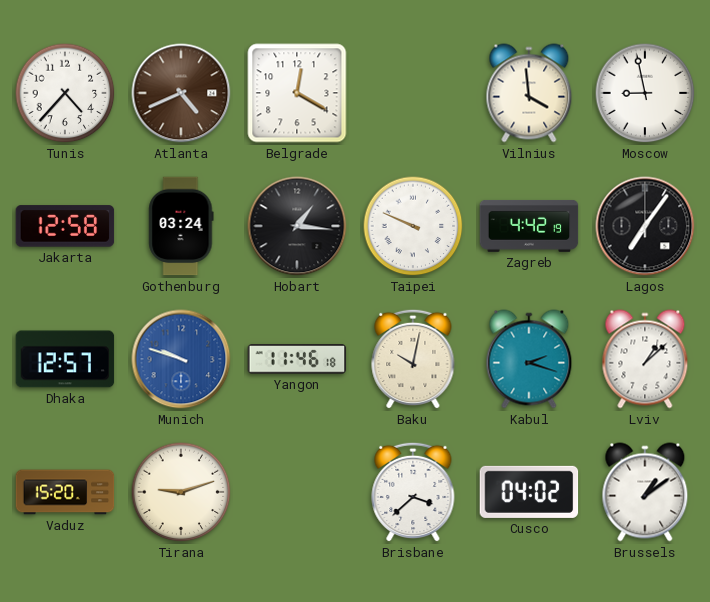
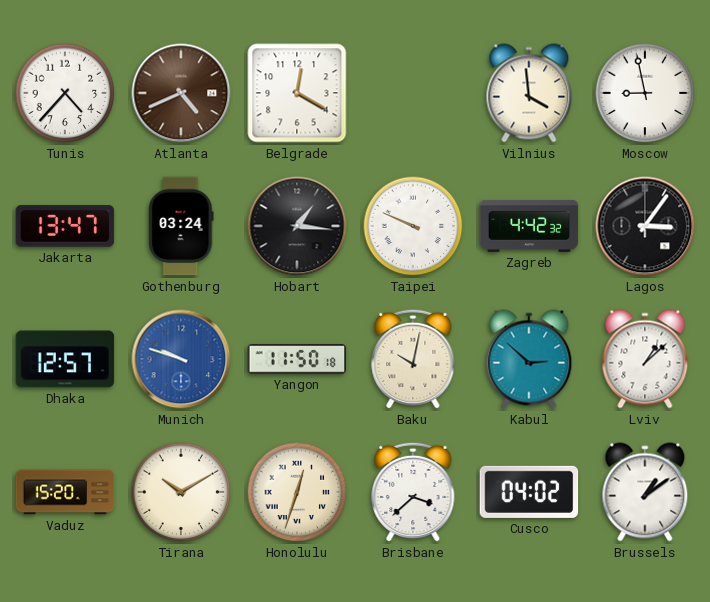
Jakarta: 12:58 -> 13:47 (65, 226)
Zagreb: 4:42:19 -> 4:42:32 (529, 226)
Lagos: 7:06 -> 3:06 (645, 226)
Yangon: 11:46 -> 11:50 (297, 359)
Kabul: 2:18 -> 2:52 (529, 359)
Tirana: 9:12 -> 10:10 (181, 492)
Honolulu: none -> 12:33 (297, 492)
